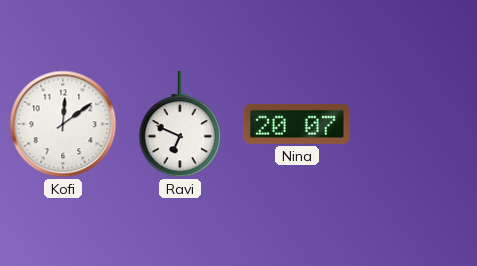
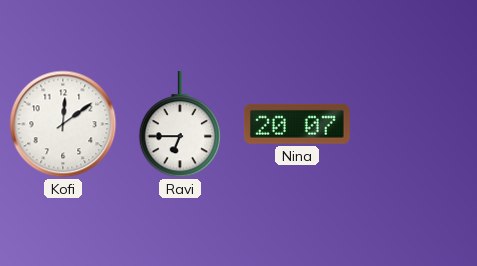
Ravi: 6:49 -> 6:45 (180, 124)
